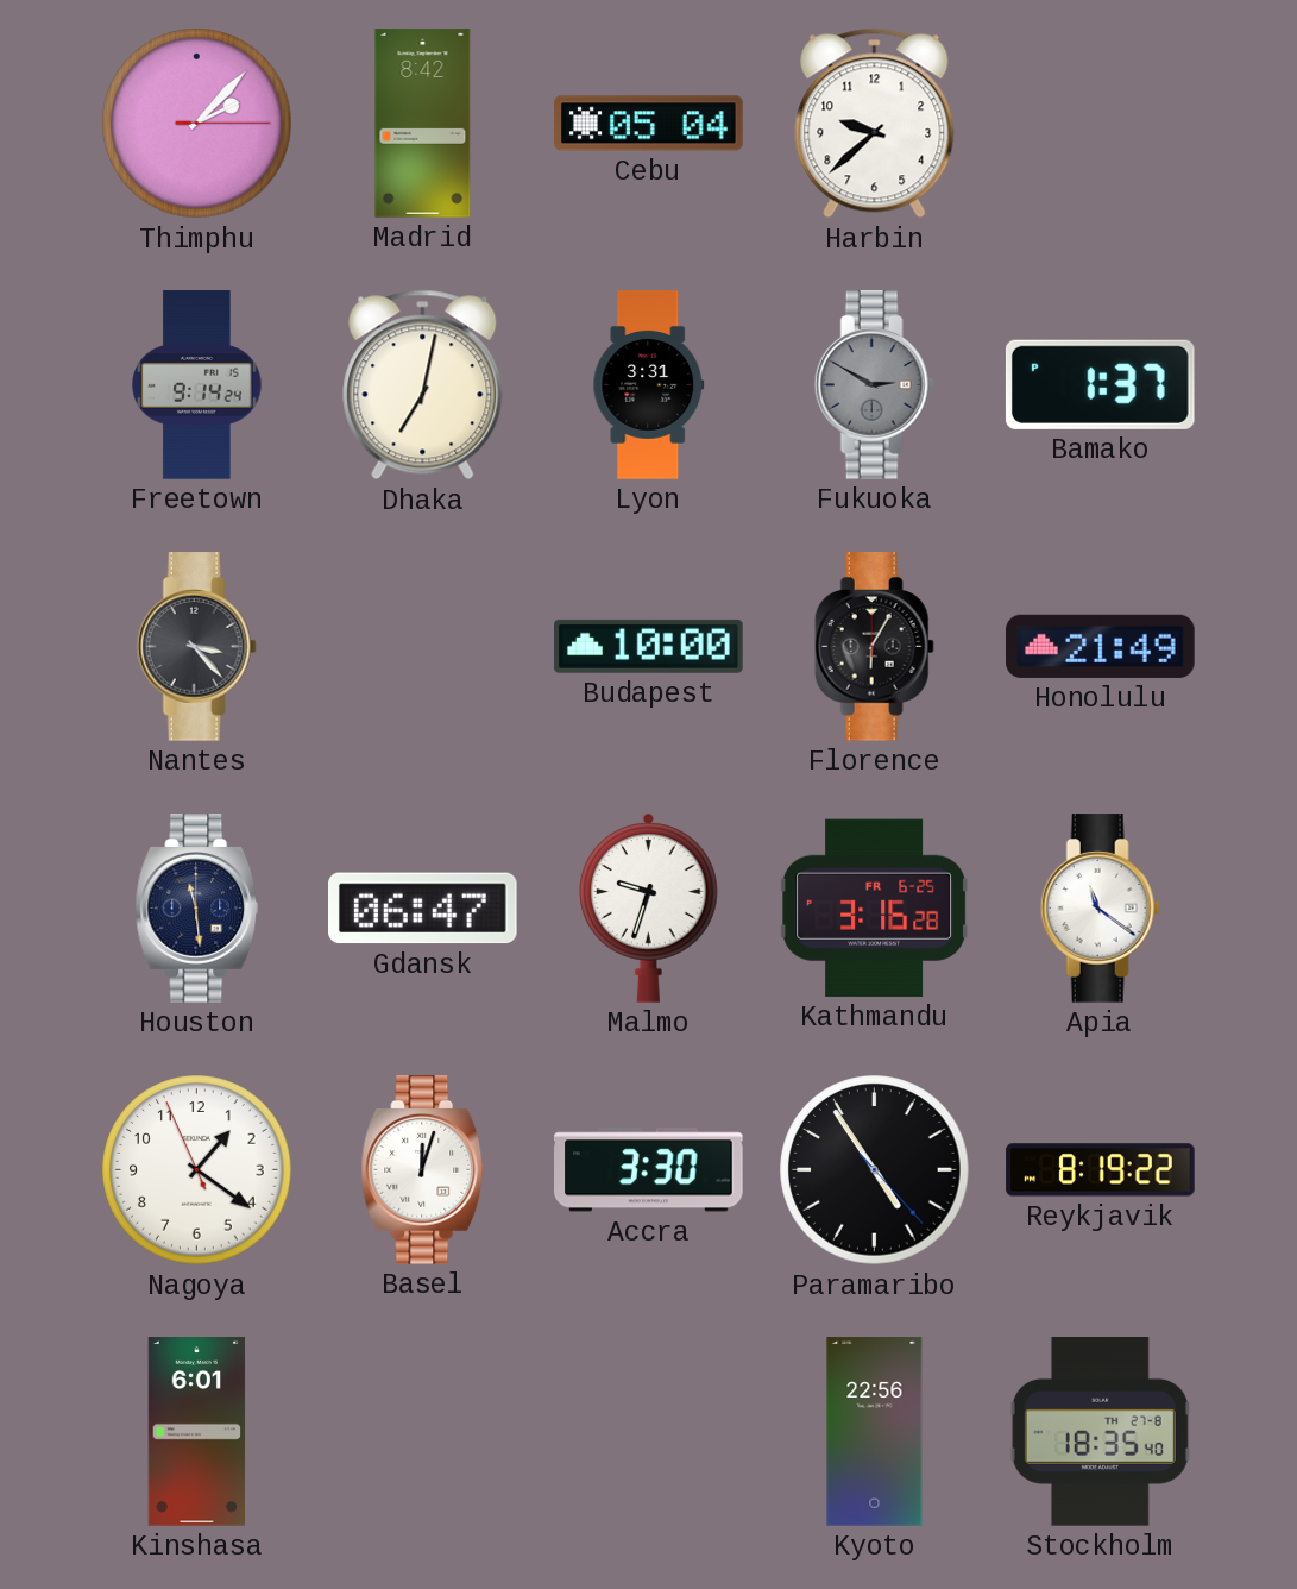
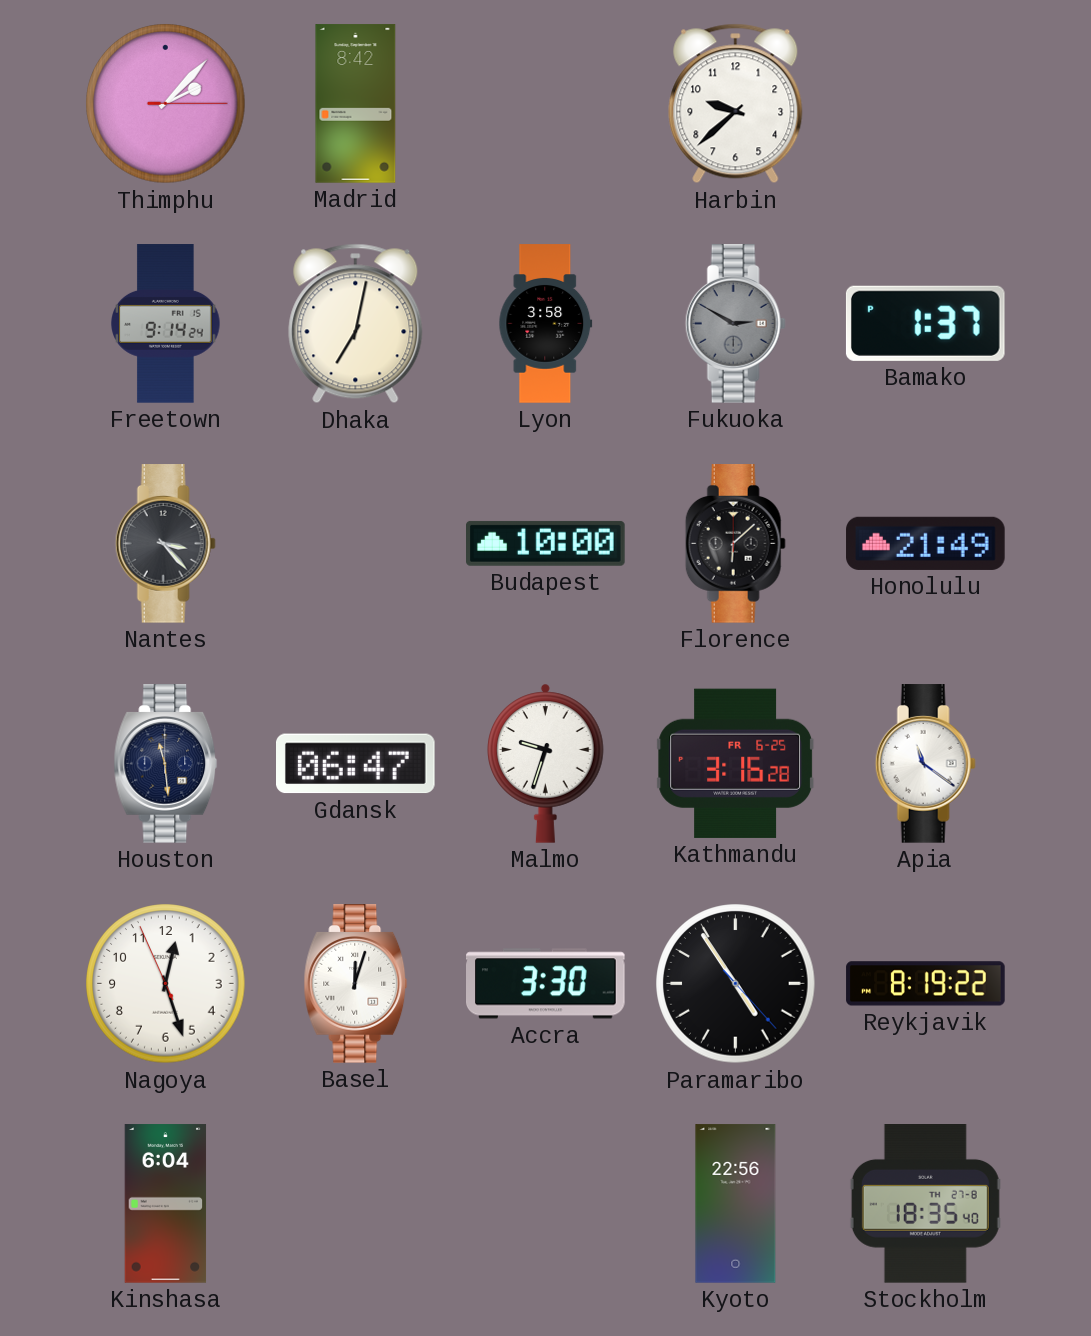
Cebu: 05:04 -> none (649, 124)
Lyon: 3:31 -> 3:58 (546, 324)
Florence: 6:05 -> 6:08 (735, 544)
Nagoya: 1:20 -> 12:26 (166, 984)
Kinshasa: 6:01 -> 6:04 (166, 1204)
